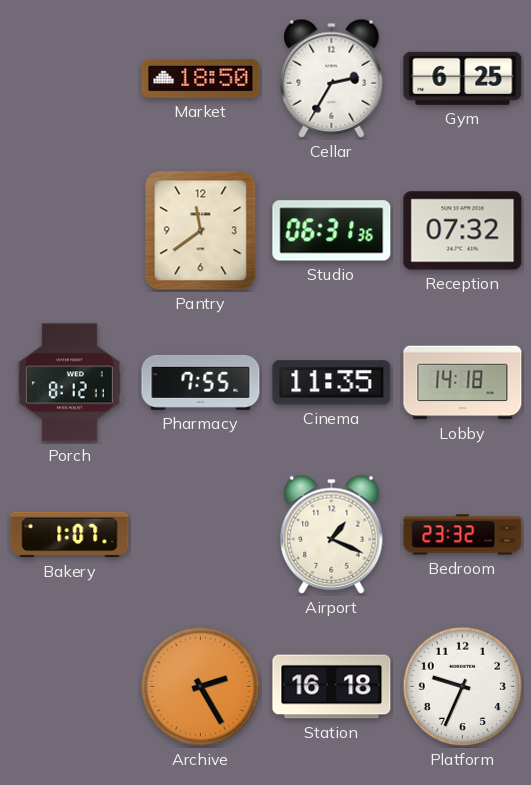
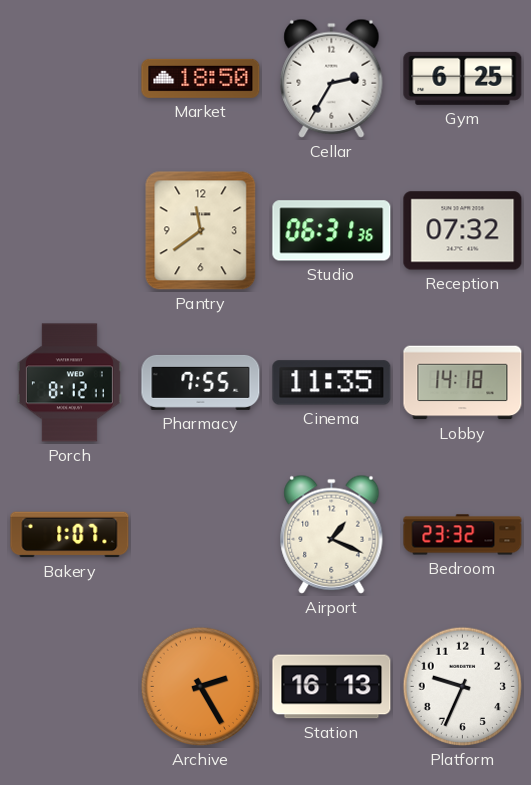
Station: 16:18 -> 16:13 (332, 687)
